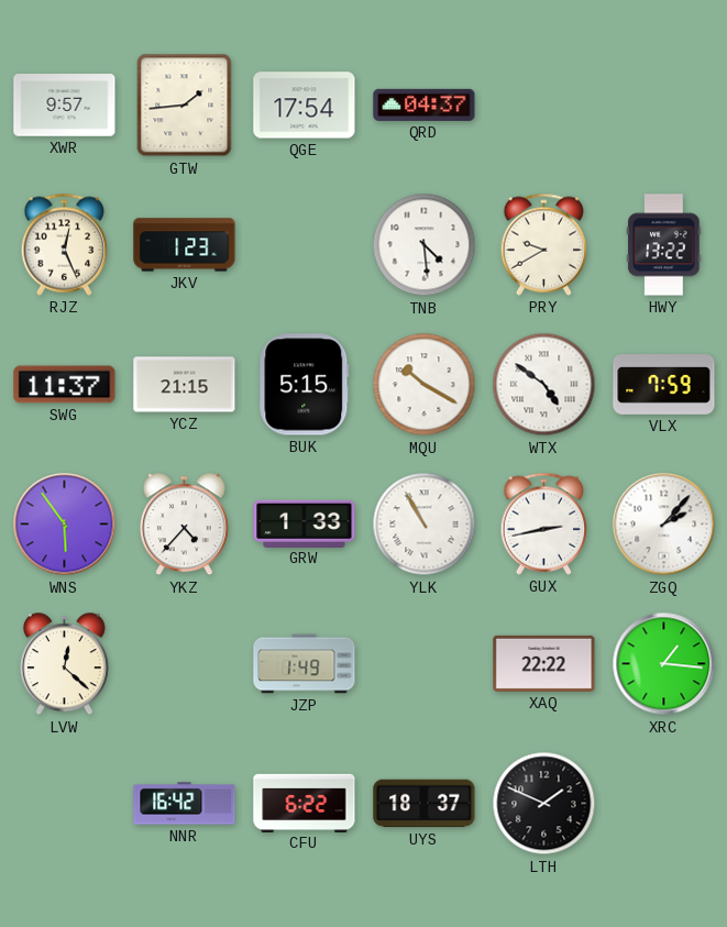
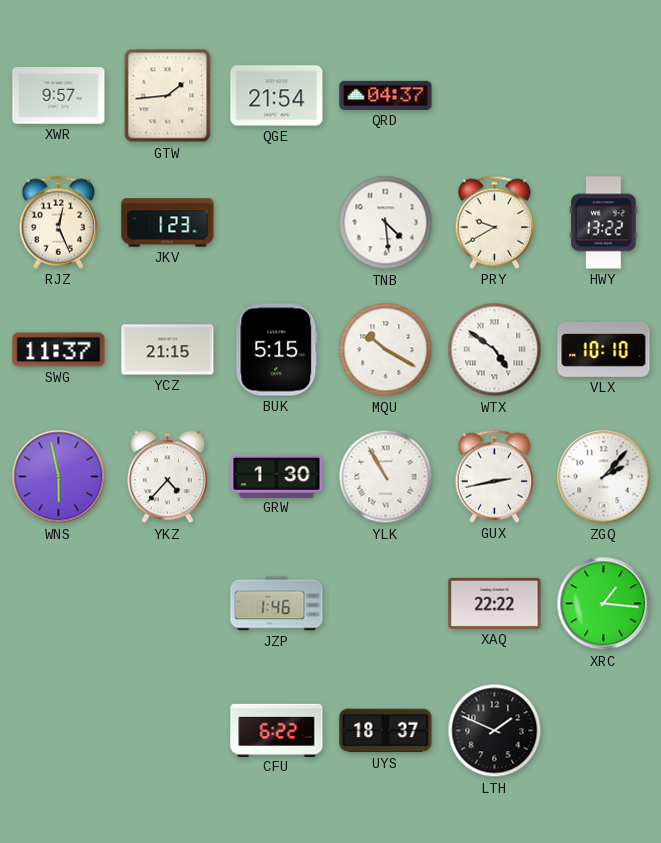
QGE: 17:54 -> 21:54 (277, 96)
VLX: 7:59 -> 10:10 (604, 350)
WNS: 5:54 -> 5:58 (59, 477)
GRW: 1:33 -> 1:30 (277, 476)
LVW: 12:22 -> none (64, 664)
JZP: 1:49 -> 1:46 (277, 604)
NNR: 16:42 -> none (185, 804)
